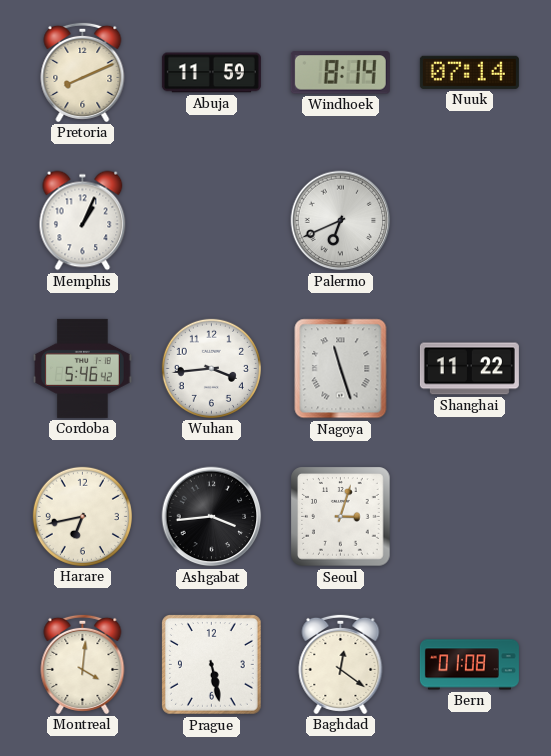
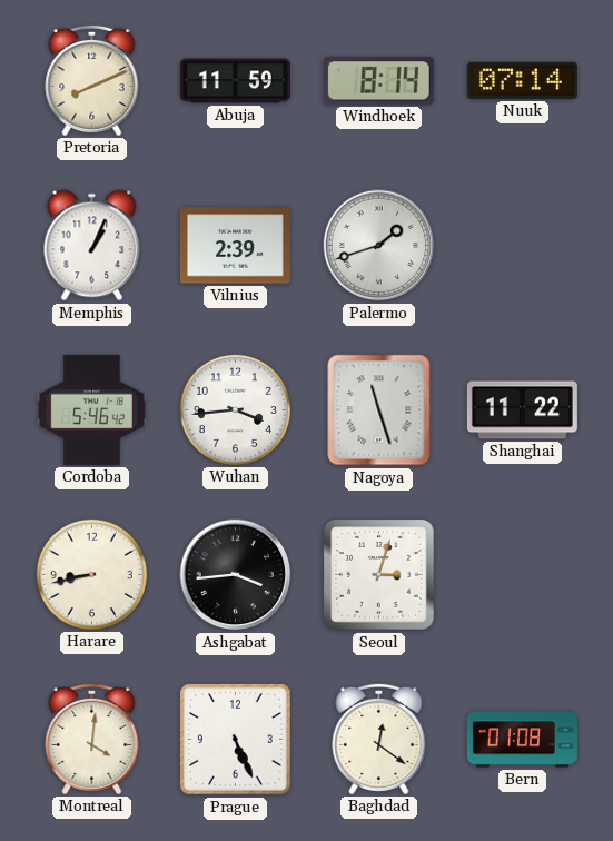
Vilnius: none -> 2:39 (235, 246)
Palermo: 6:41 -> 1:42 (379, 246)
Harare: 6:43 -> 8:43 (91, 574)
Prague: 5:28 -> 5:26 (236, 740)
